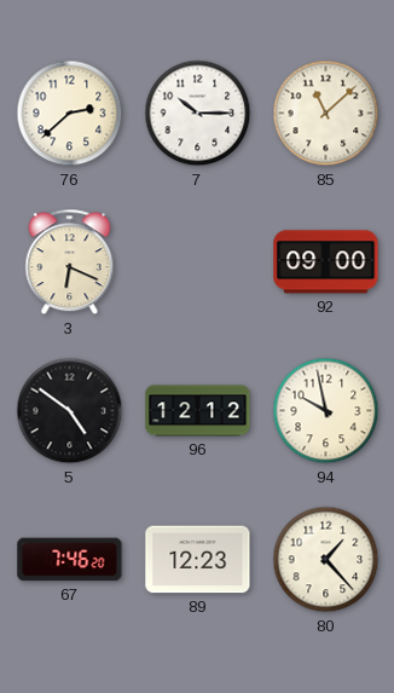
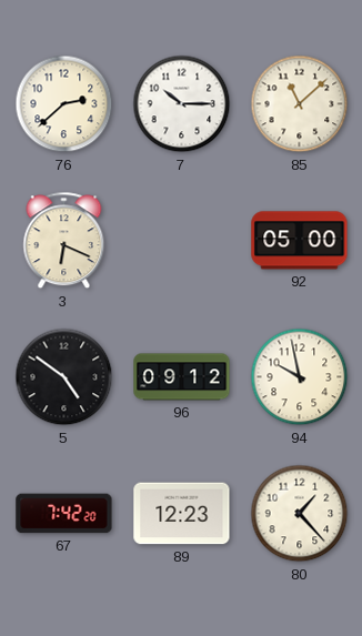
92: 09:00 -> 05:00 (300, 241)
96: 12:12 -> 09:12 (182, 377)
67: 7:46 -> 7:42 (64, 514)
